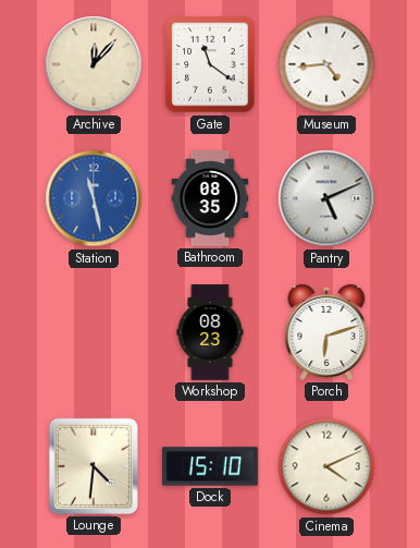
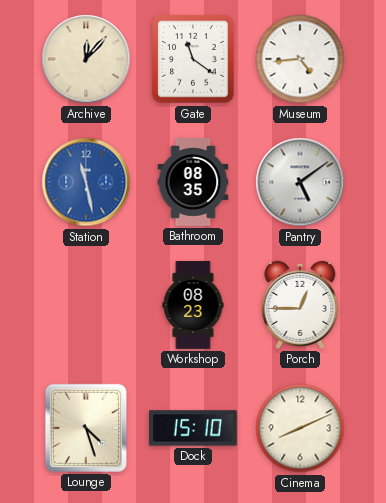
Pantry: 5:11 -> 5:09 (300, 182)
Porch: 6:12 -> 12:45 (300, 305)
Lounge: 4:31 -> 4:27 (86, 428)
Cinema: 4:11 -> 8:11 (300, 428)
